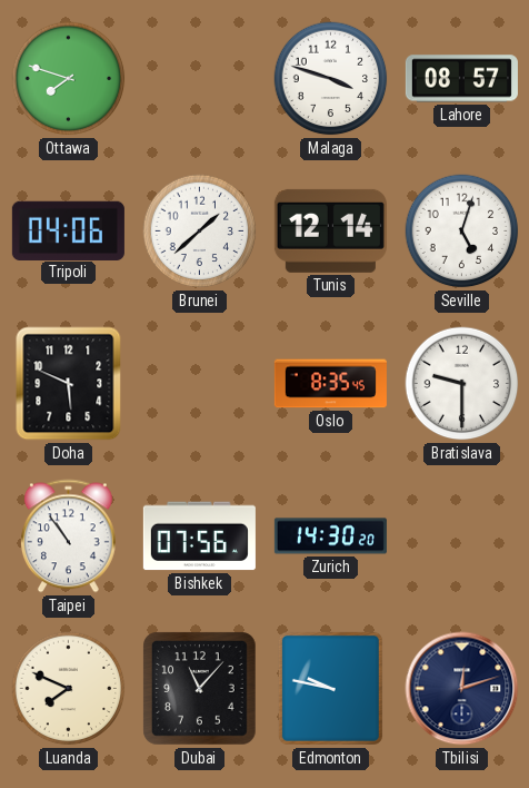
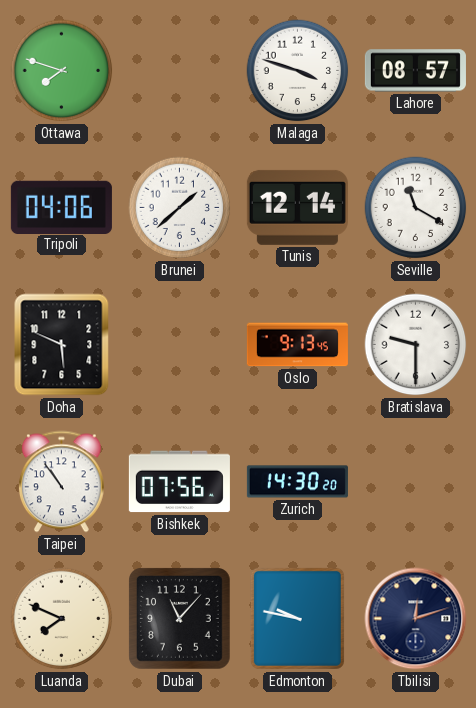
Seville: 5:03 -> 11:20 (416, 208)
Oslo: 8:35 -> 9:13 (297, 345)
